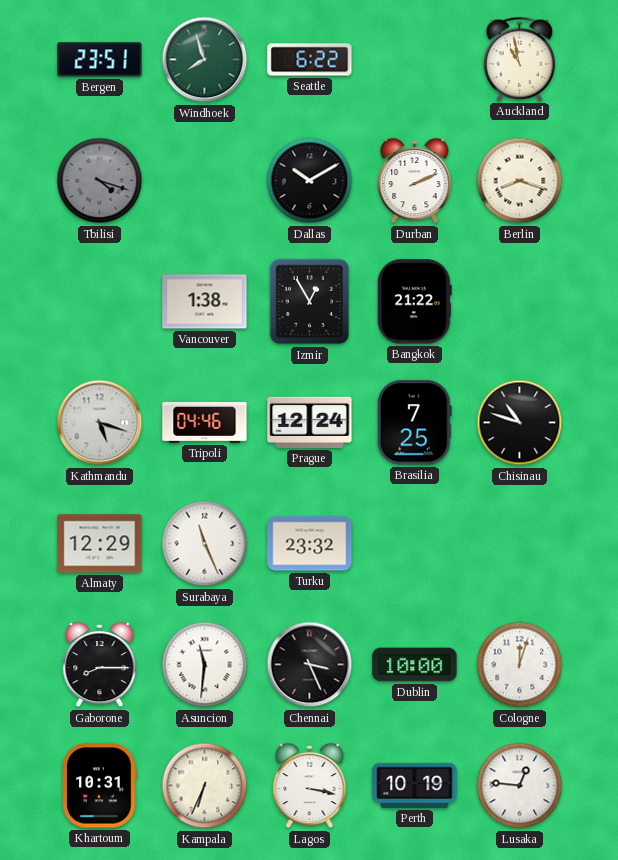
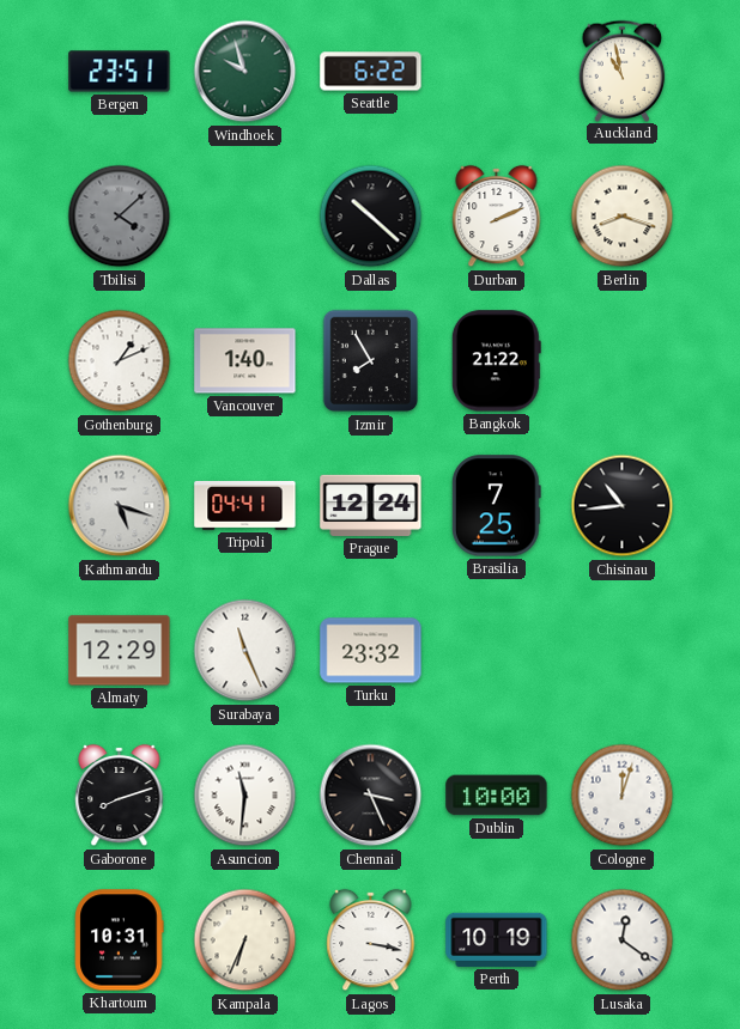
Windhoek: 7:57 -> 9:57 (245, 72)
Tbilisi: 4:18 -> 4:08 (120, 217)
Dallas: 10:10 -> 10:22 (371, 217)
Gothenburg: none -> 1:11 (120, 361)
Vancouver: 1:38 -> 1:40 (245, 361)
Izmir: 12:55 -> 7:55 (371, 361)
Tripoli: 04:46 -> 04:41 (245, 506)
Chisinau: 10:48 -> 10:44 (623, 506)
Gaborone: 8:15 -> 8:12 (120, 796)
Lusaka: 12:46 -> 12:21 (623, 940)
